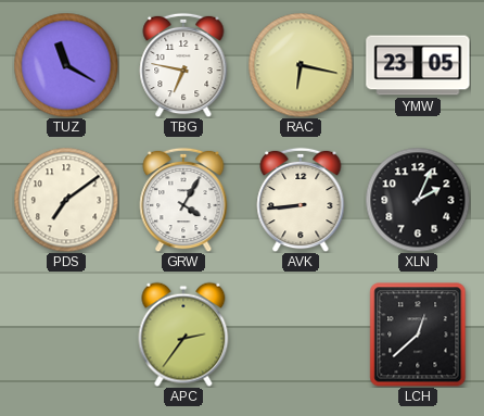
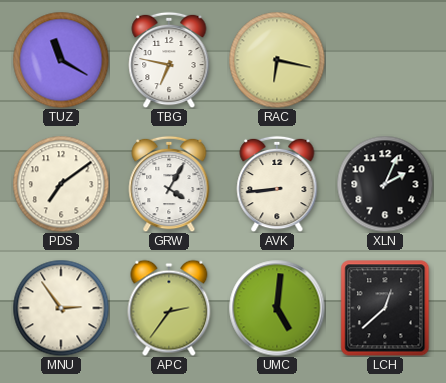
YMW: 23:05 -> none (418, 65)
MNU: none -> 2:54 (61, 308)
UMC: none -> 5:01 (277, 308)
